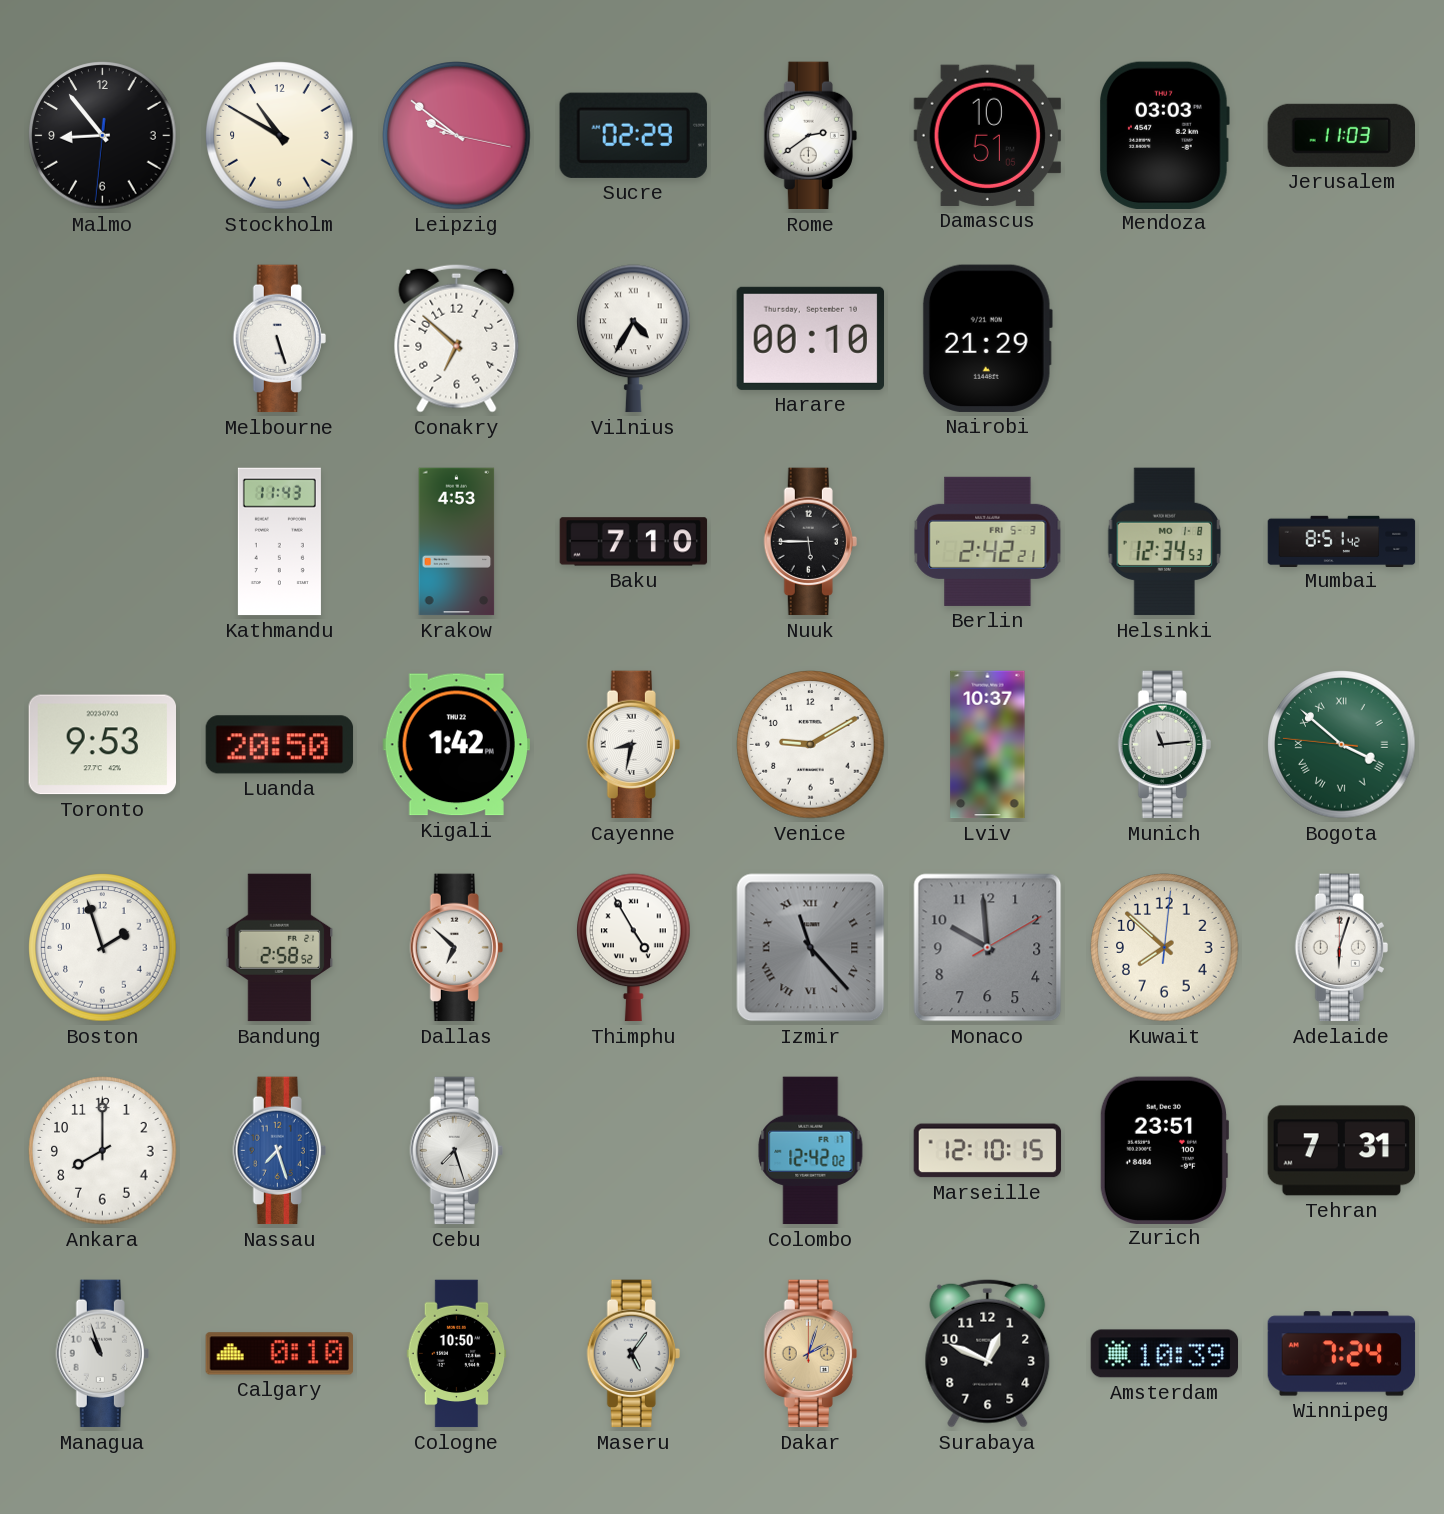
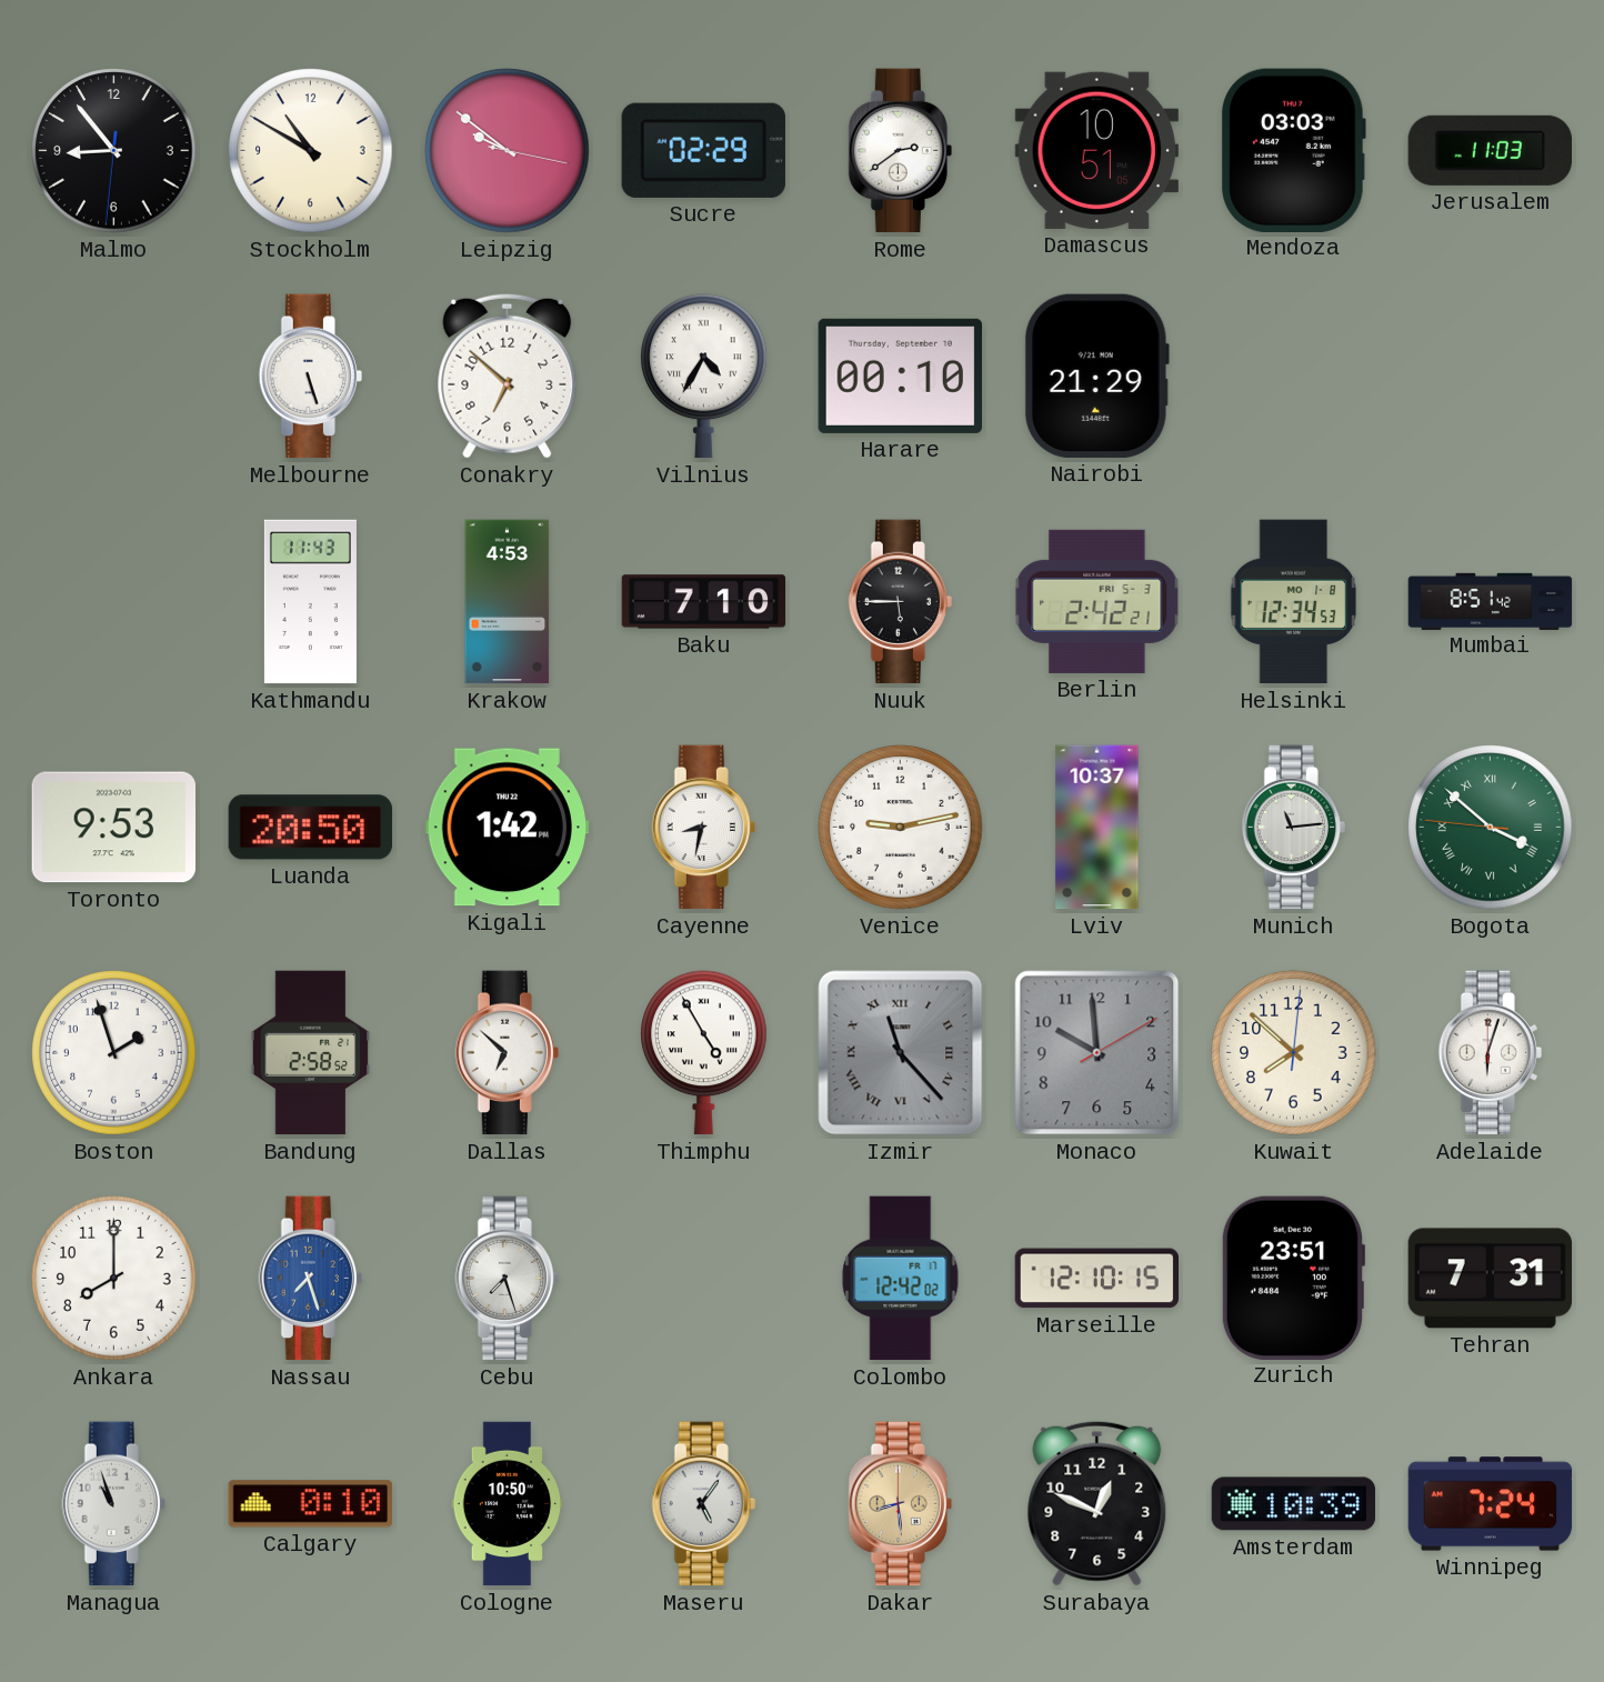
Venice: 9:10 -> 9:13 (901, 828)
Dakar: 2:03 -> 8:29 (900, 1504)
